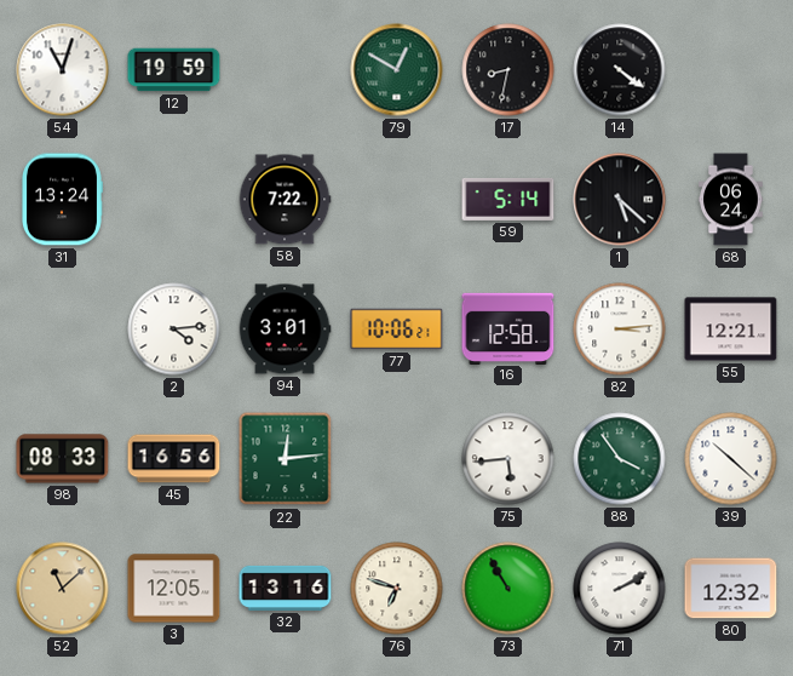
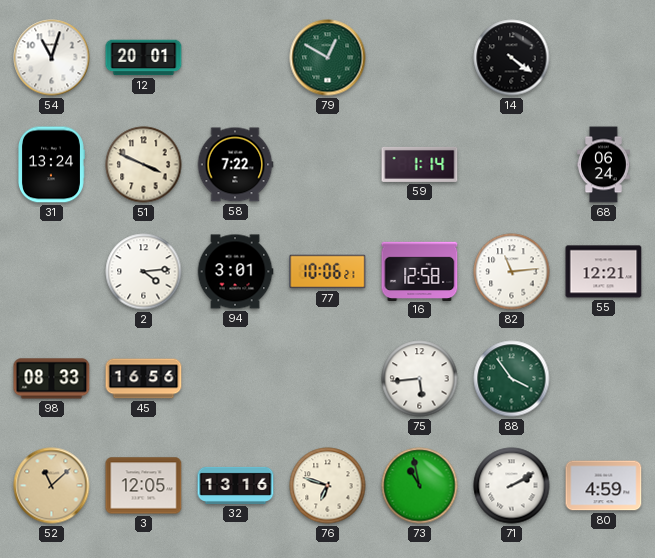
12: 19:59 -> 20:01 (144, 58)
17: 8:32 -> none (508, 70)
51: none -> 3:49 (144, 165)
59: 5:14 -> 1:14 (420, 164)
1: 5:22 -> none (620, 200)
82: 3:14 -> 11:14 (512, 272)
22: 12:14 -> none (286, 459)
39: 10:22 -> none (731, 459)
73: 10:55 -> 10:58 (420, 486)
80: 12:32 -> 4:59 (604, 486)
